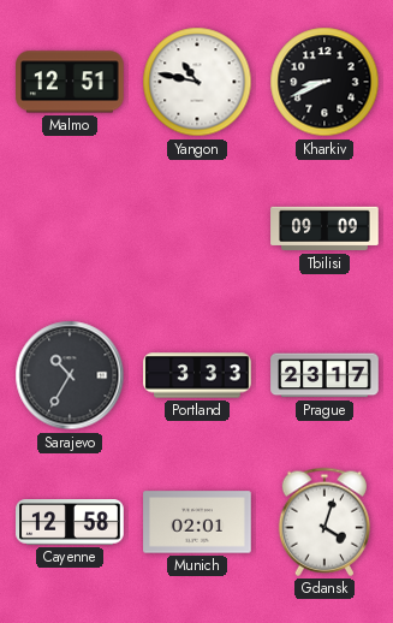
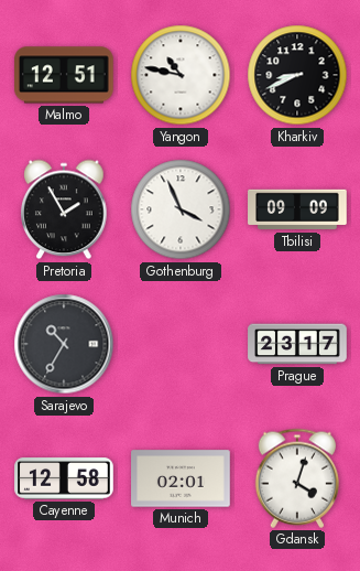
Pretoria: none -> 1:55 (64, 209)
Gothenburg: none -> 3:56 (181, 209)
Portland: 3:33 -> none (197, 375)
